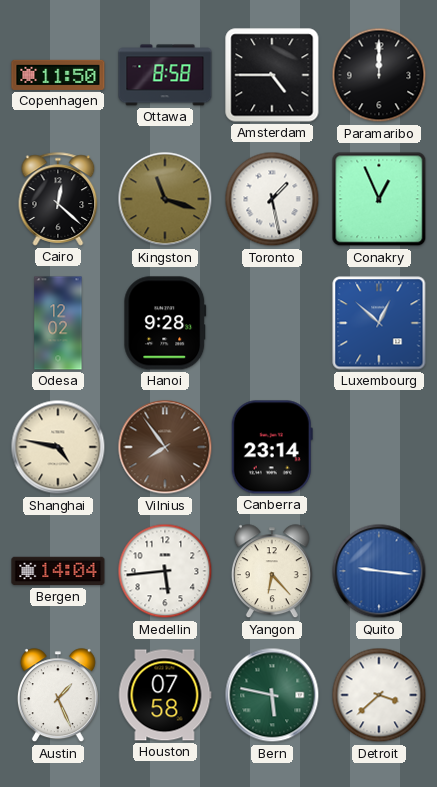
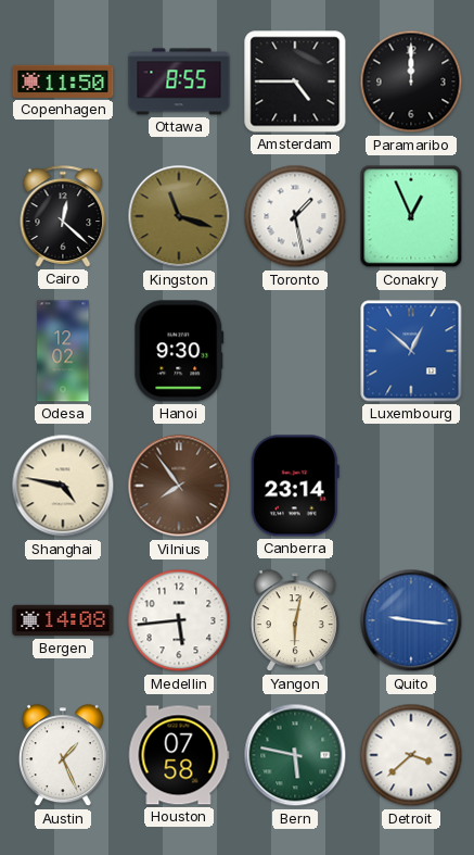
Ottawa: 8:58 -> 8:55 (179, 81)
Hanoi: 9:28 -> 9:30 (179, 351)
Bergen: 14:04 -> 14:08 (63, 620)
Yangon: 6:23 -> 6:02 (295, 621)
